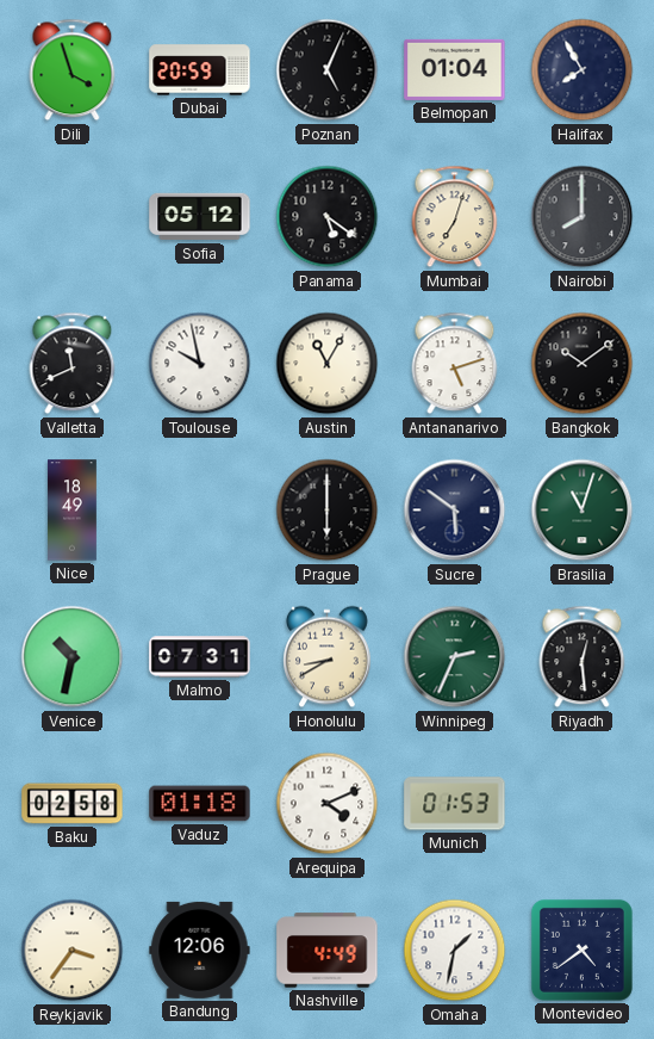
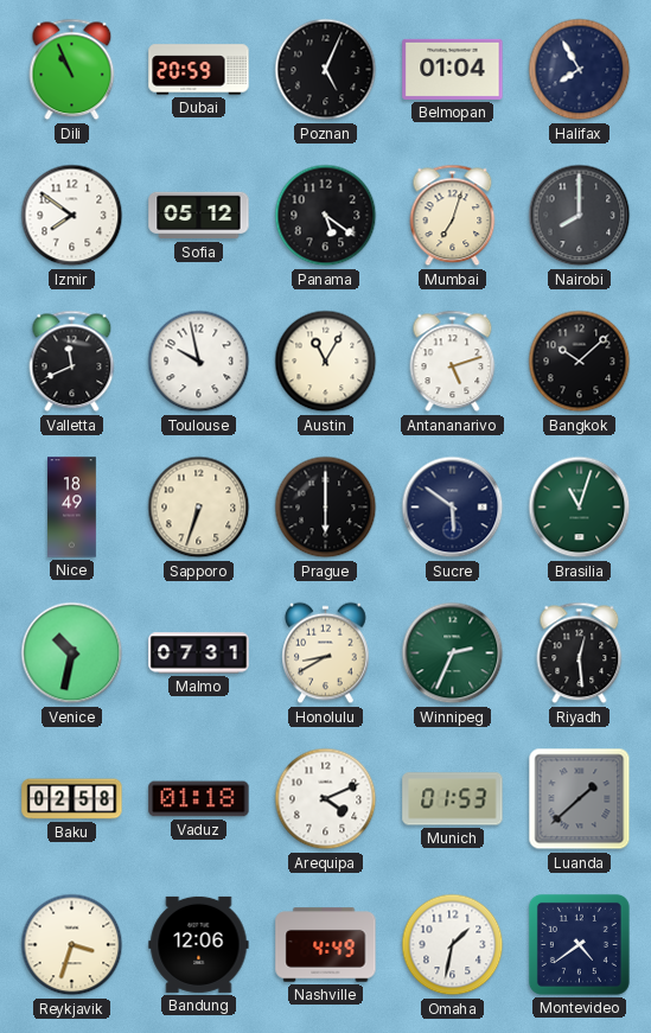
Dili: 3:57 -> 10:56 (72, 70)
Izmir: none -> 7:51 (72, 216)
Bangkok: 10:09 -> 10:08 (580, 362)
Sapporo: none -> 6:33 (199, 508)
Luanda: none -> 1:38 (580, 799)
Reykjavik: 3:36 -> 3:33 (72, 945)
